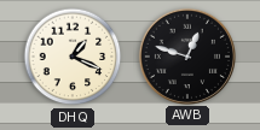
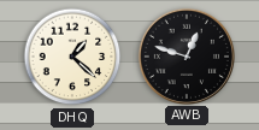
DHQ: 1:19 -> 1:22 (72, 57)
